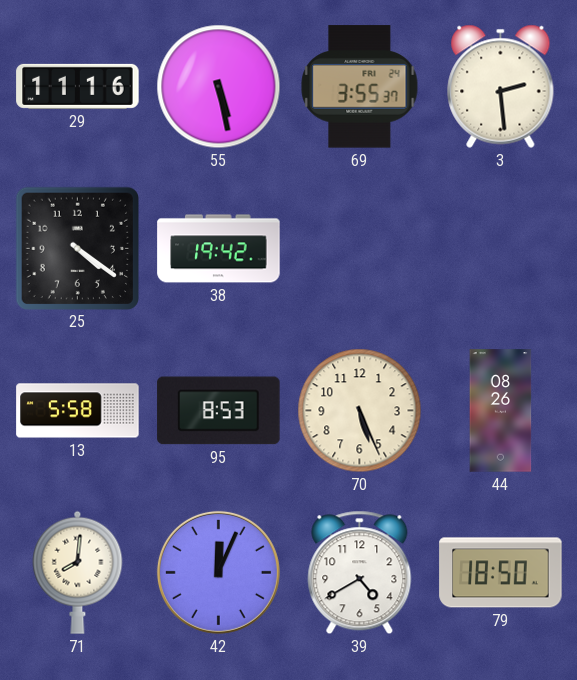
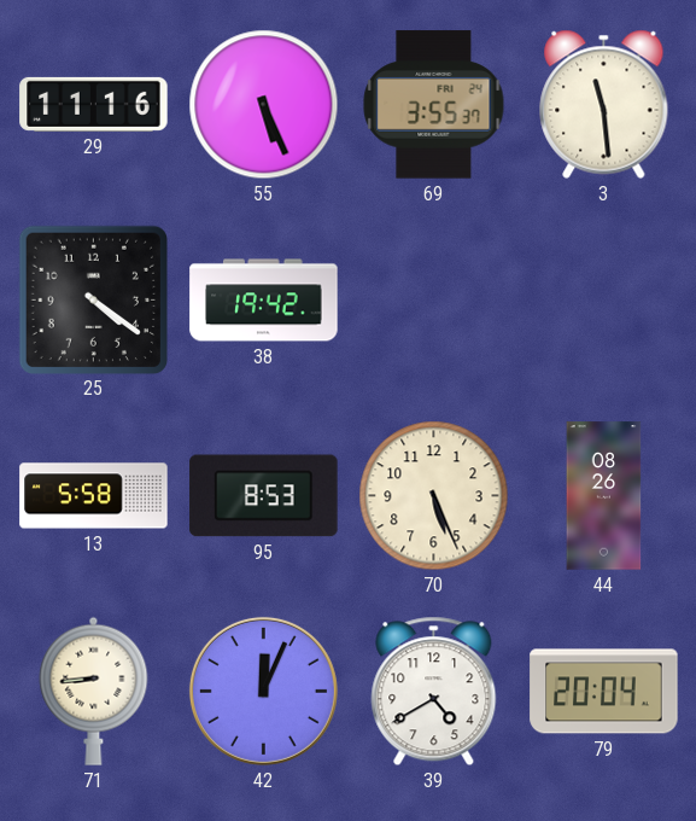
55: 5:28 -> 5:26 (264, 105)
3: 2:29 -> 11:29 (604, 104)
71: 8:01 -> 8:44 (94, 691)
79: 18:50 -> 20:04 (604, 692)
